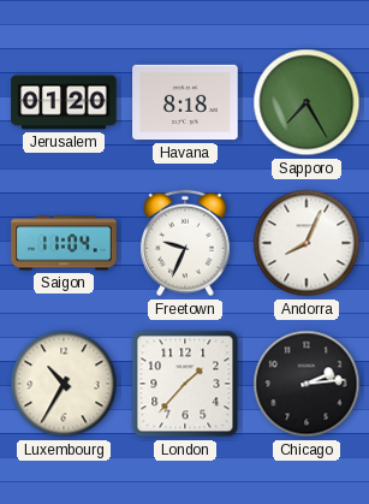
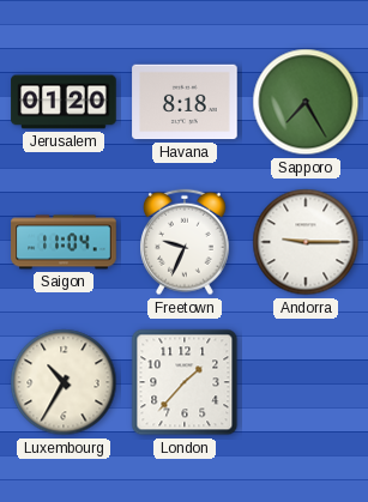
Andorra: 8:04 -> 9:15 (306, 242)
Chicago: 2:14 -> none (306, 384)
